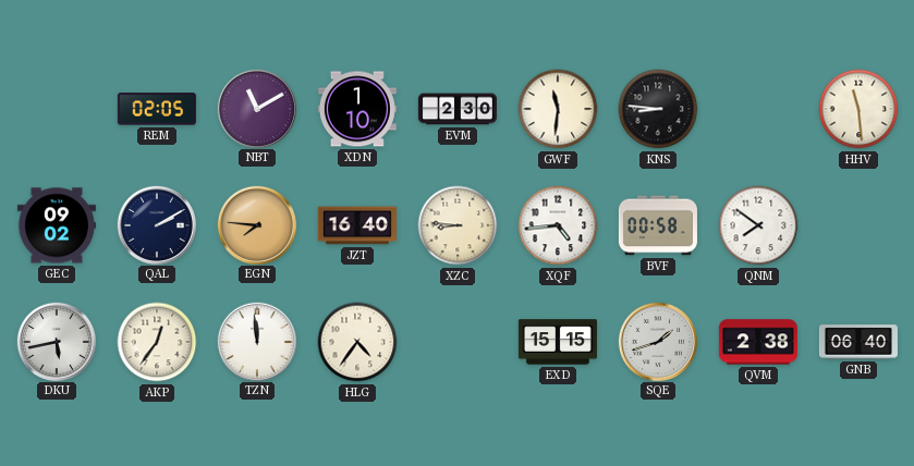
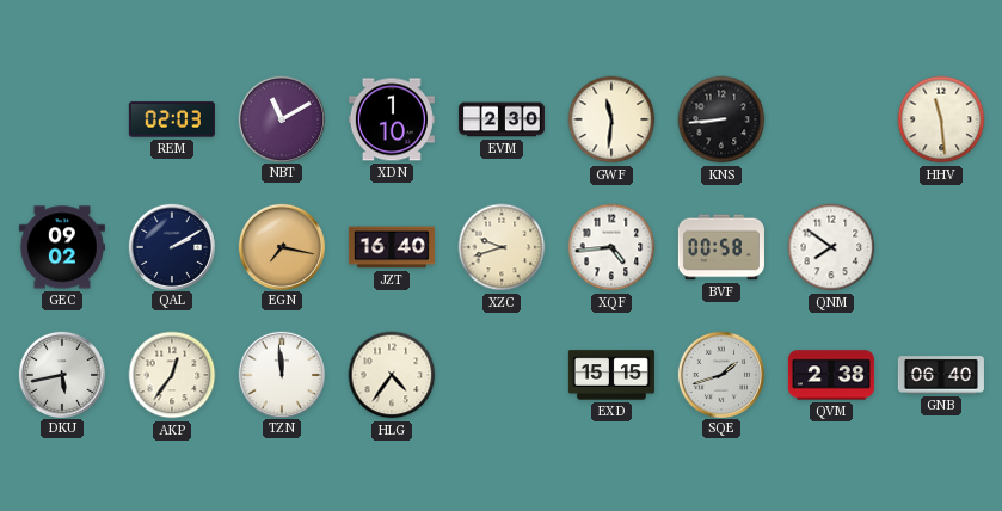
REM: 02:05 -> 02:03 (172, 119)
KNS: 8:46 -> 8:44 (721, 119)
EGN: 7:46 -> 7:17 (281, 246)
XZC: 8:46 -> 9:42 (502, 247)
